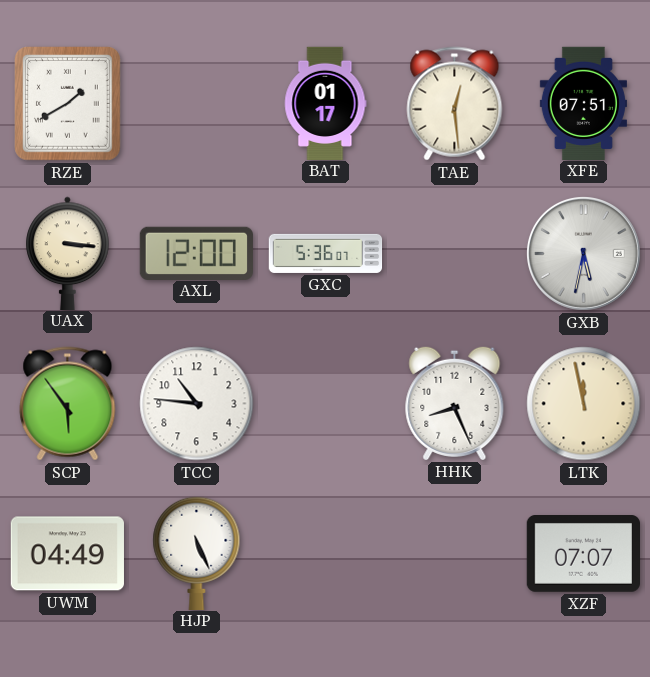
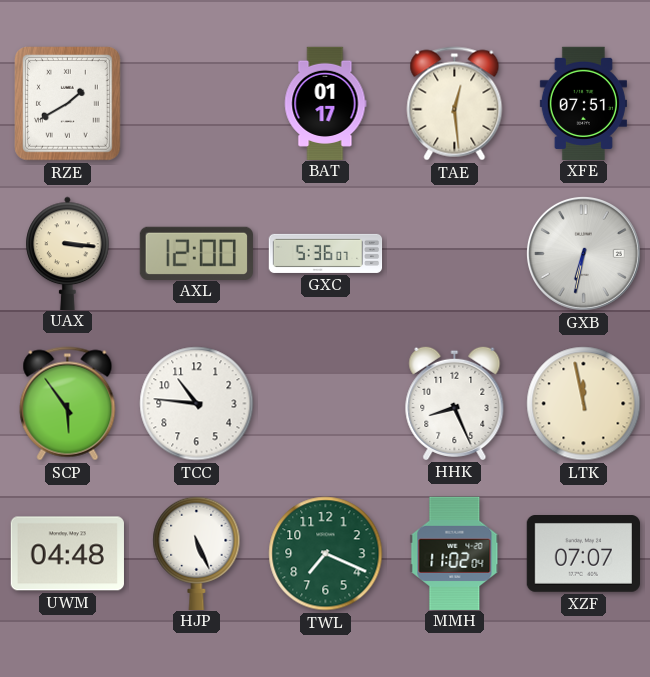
GXB: 5:32 -> 6:32 (583, 253)
UWM: 04:49 -> 04:48 (67, 554)
TWL: none -> 7:19 (326, 554)
MMH: none -> 11:02 (455, 553)
